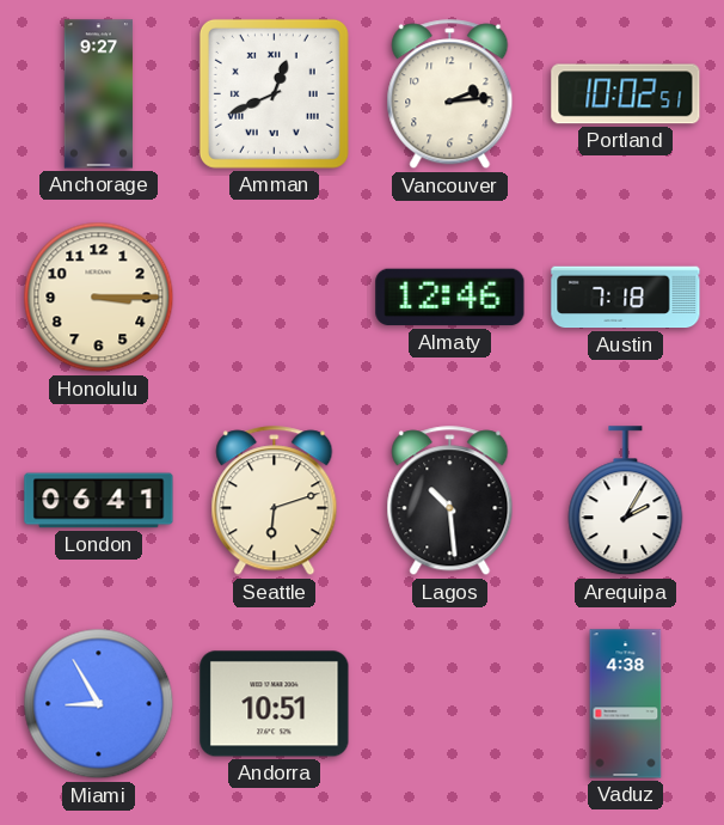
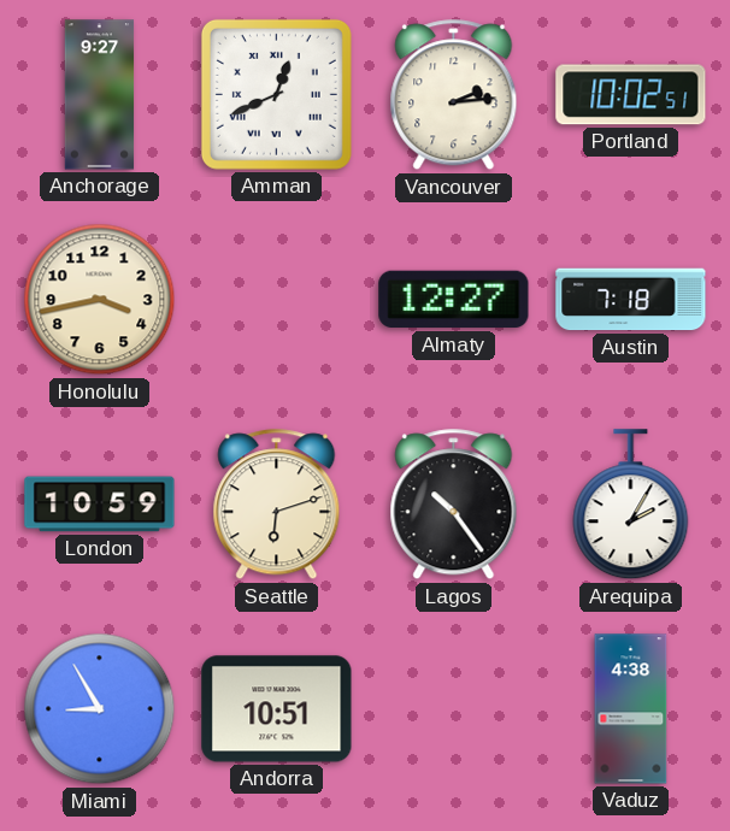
Honolulu: 3:15 -> 3:43 (100, 300)
Almaty: 12:46 -> 12:27 (454, 300)
London: 06:41 -> 10:59 (100, 505)
Lagos: 10:29 -> 10:24 (454, 505)
